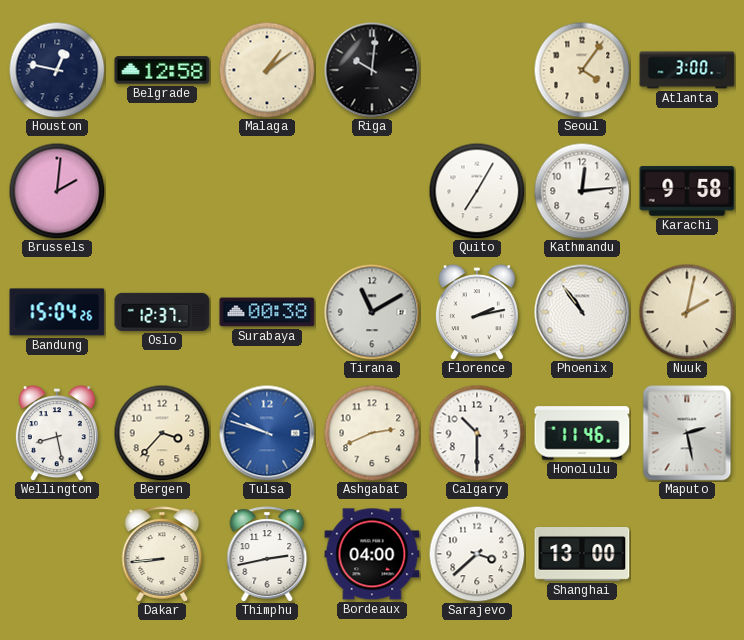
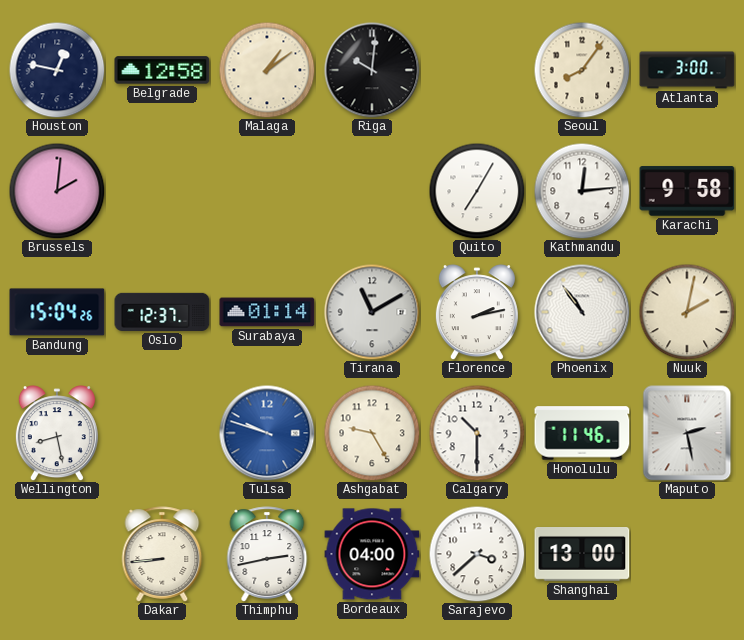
Seoul: 4:06 -> 8:06 (582, 70)
Surabaya: 00:38 -> 01:14 (267, 312)
Bergen: 3:37 -> none (162, 433)
Ashgabat: 2:41 -> 9:25 (372, 433)
